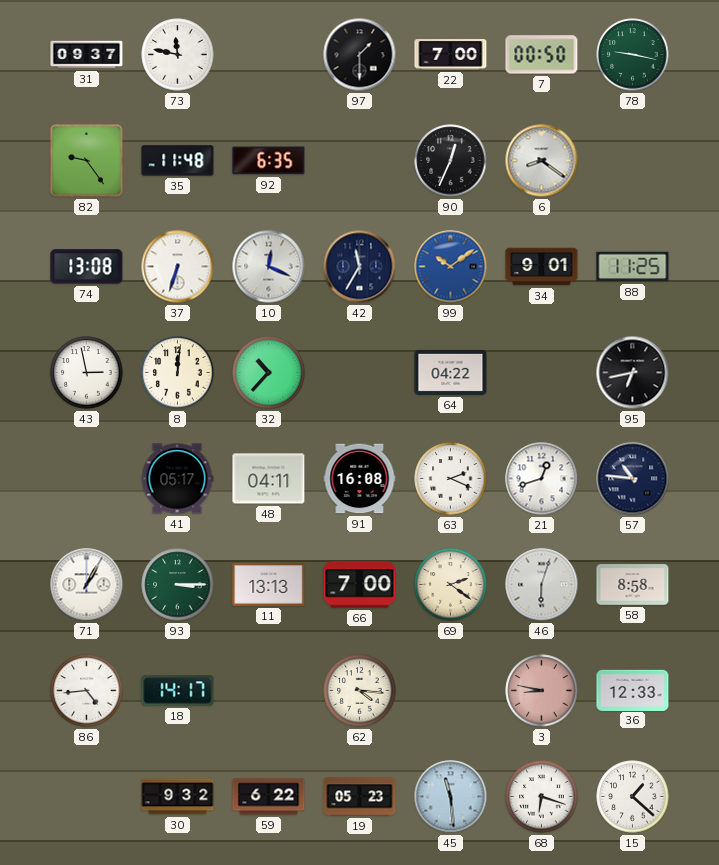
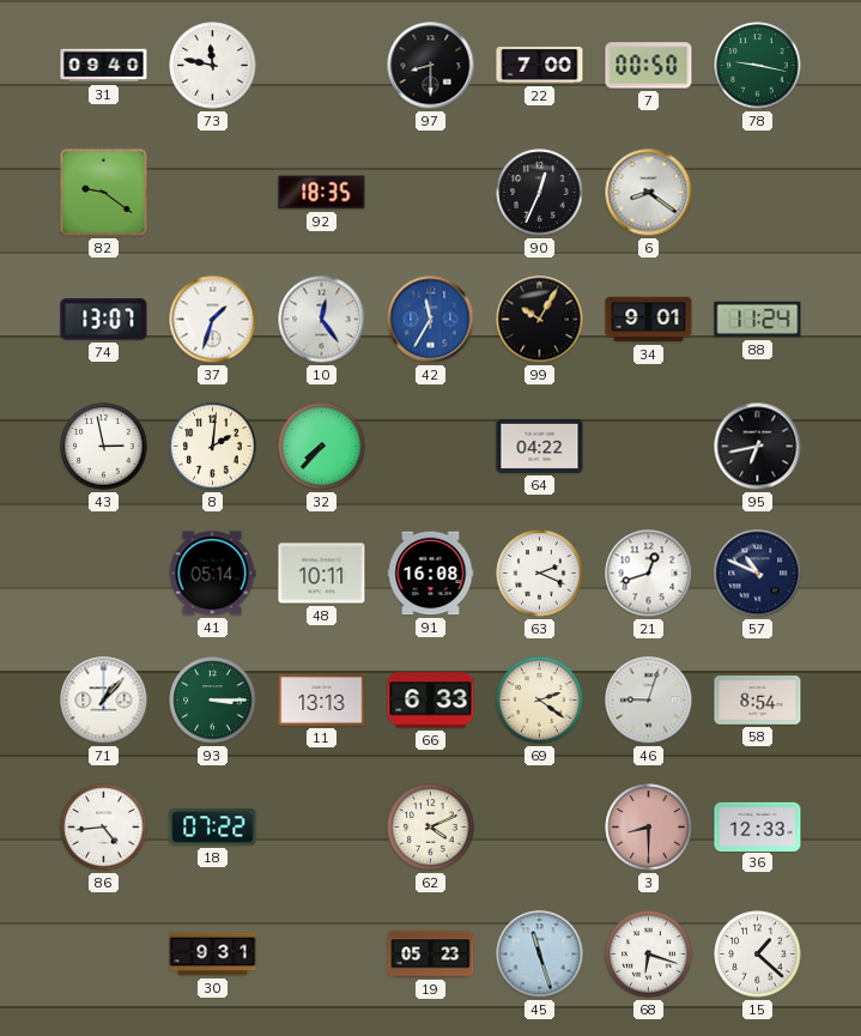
31: 09:37 -> 09:40 (104, 66)
97: 1:30 -> 8:30 (431, 66)
82: 9:24 -> 9:21 (103, 192)
35: 11:48 -> none (178, 161)
92: 6:35 -> 18:35 (322, 193)
74: 13:08 -> 13:07 (104, 320)
37: 6:33 -> 1:33 (213, 320)
10: 12:19 -> 12:24 (322, 320)
42 dial: navy -> blue (431, 320)
99: 10:09 -> 10:05 (540, 320)
99 dial: blue -> black (540, 320)
88: 11:25 -> 11:24 (758, 320)
8: 12:01 -> 2:01 (213, 447)
32: 10:37 -> 7:37 (322, 447)
41: 05:17 -> 05:14 (212, 574)
48: 04:11 -> 10:11 (322, 574)
57: 10:46 -> 10:49 (758, 574)
71: 1:05 -> 1:07 (104, 701)
66: 7:00 -> 6:33 (431, 701)
46: 6:03 -> 9:03 (649, 701)
58: 8:58 -> 8:54 (758, 701)
18: 14:17 -> 07:22 (213, 828)
62: 4:16 -> 4:11 (431, 828)
3: 8:47 -> 8:30 (649, 828)
30: 9:32 -> 9:31 (213, 955)
59: 6:22 -> none (269, 797)
45: 11:29 -> 11:27 (540, 955)
